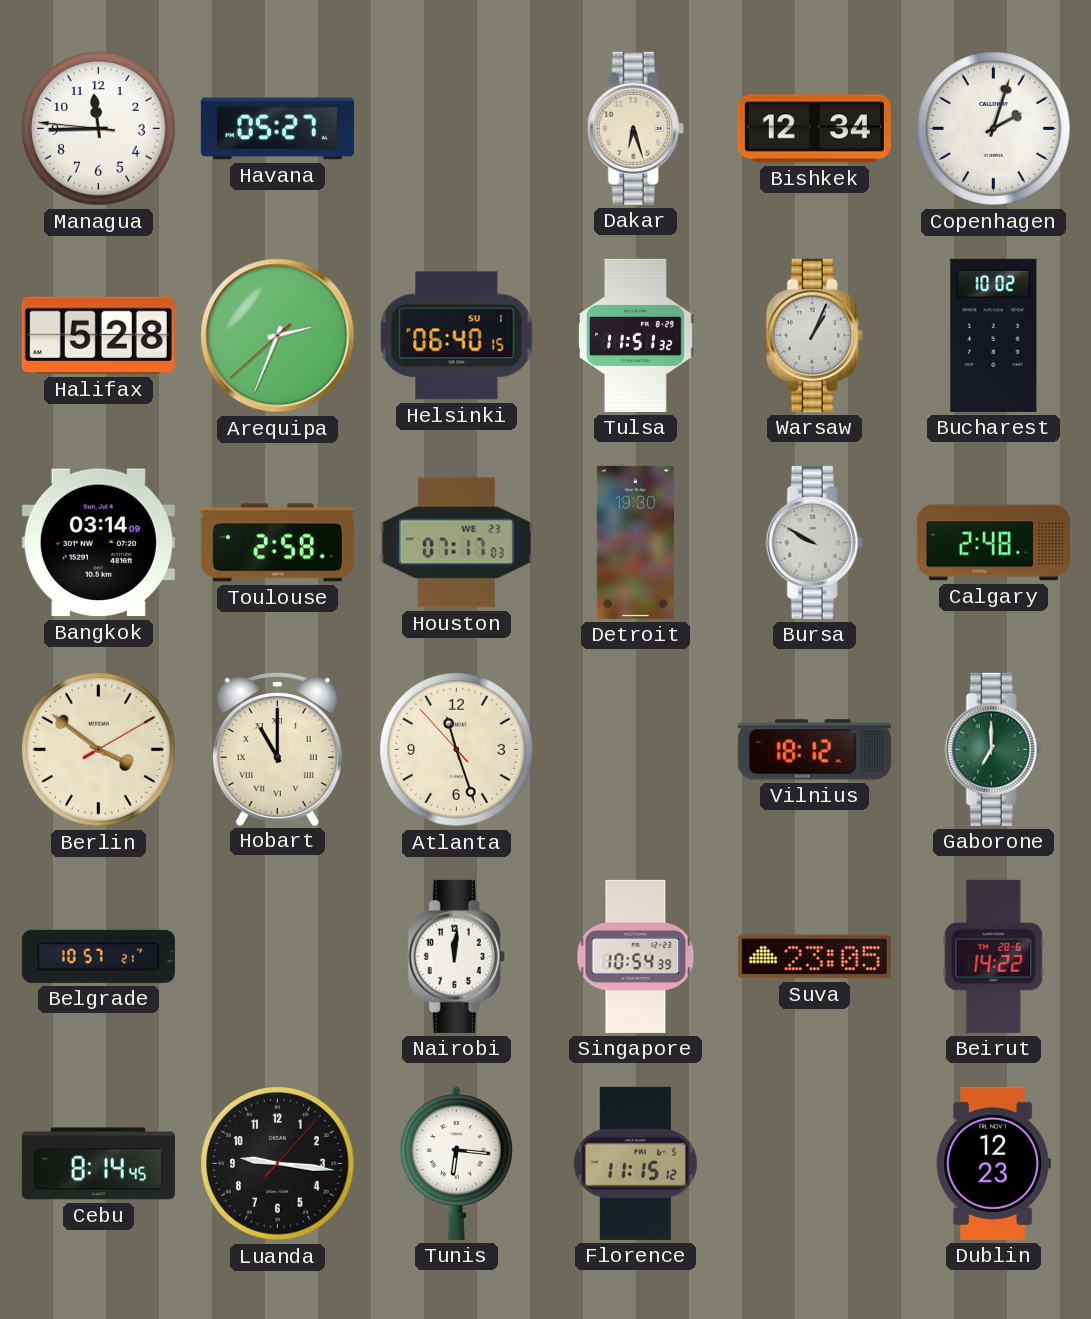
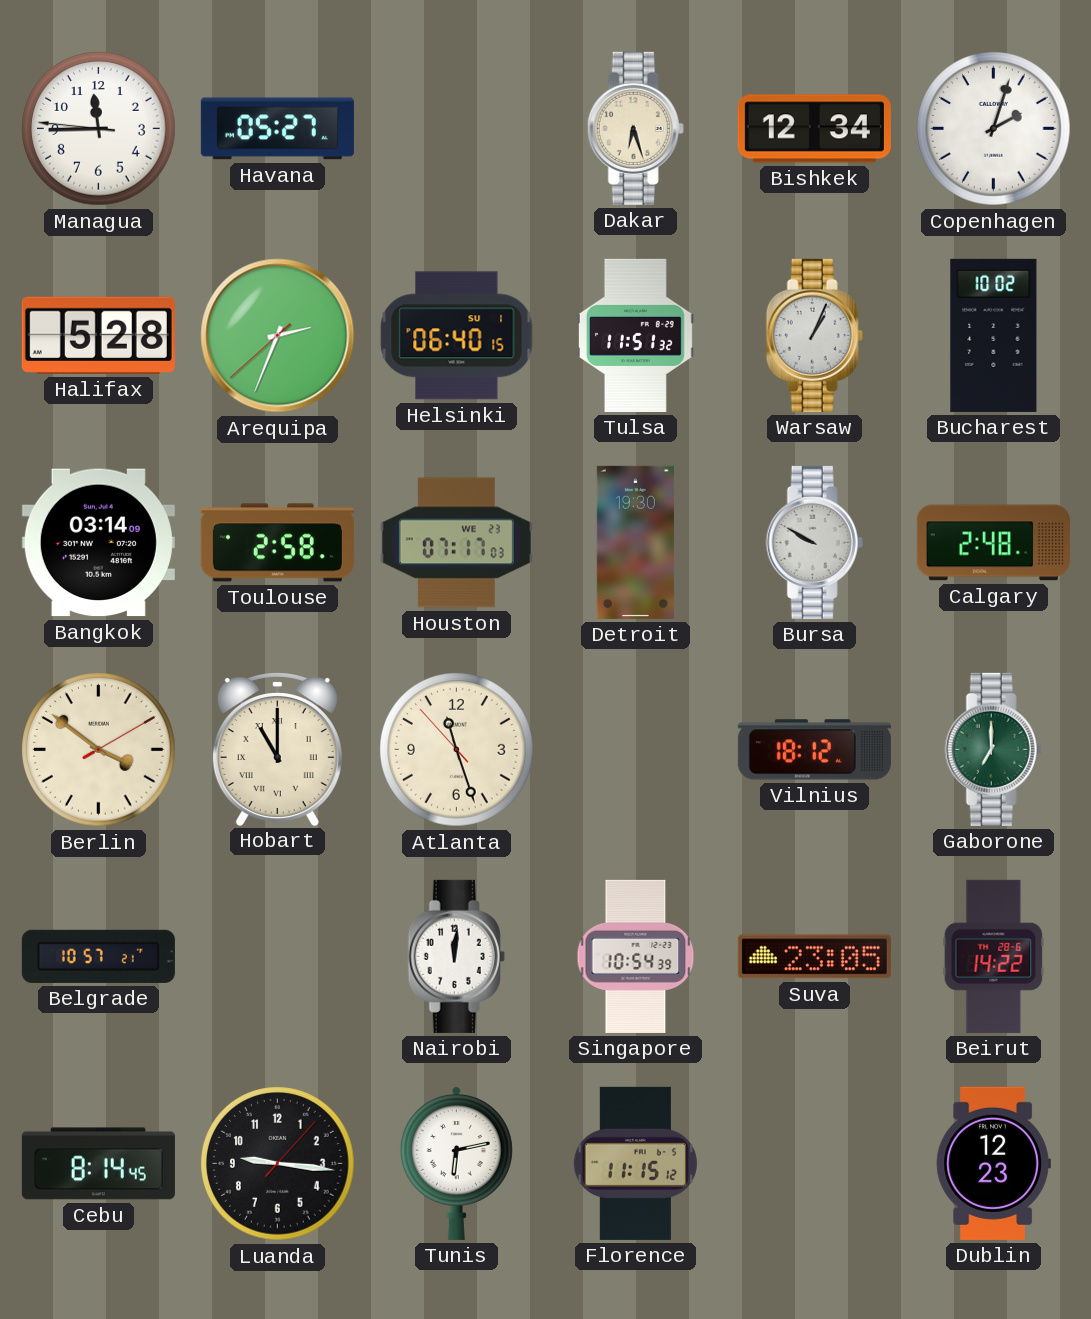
Tunis: 6:16 -> 6:13 (456, 1164)
